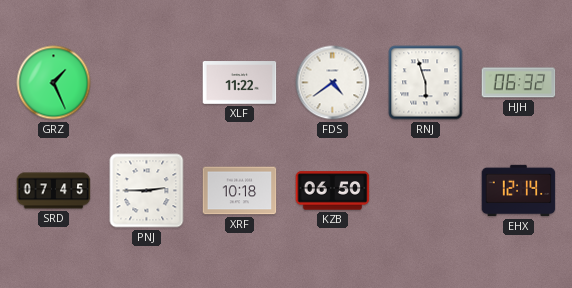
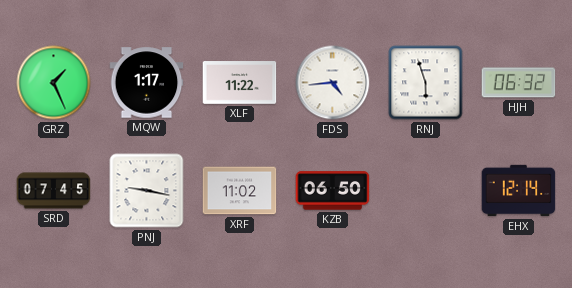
MQW: none -> 1:17 (147, 83)
FDS: 4:39 -> 4:44 (333, 83)
PNJ: 2:45 -> 9:17 (147, 191)
XRF: 10:18 -> 11:02 (240, 191)
